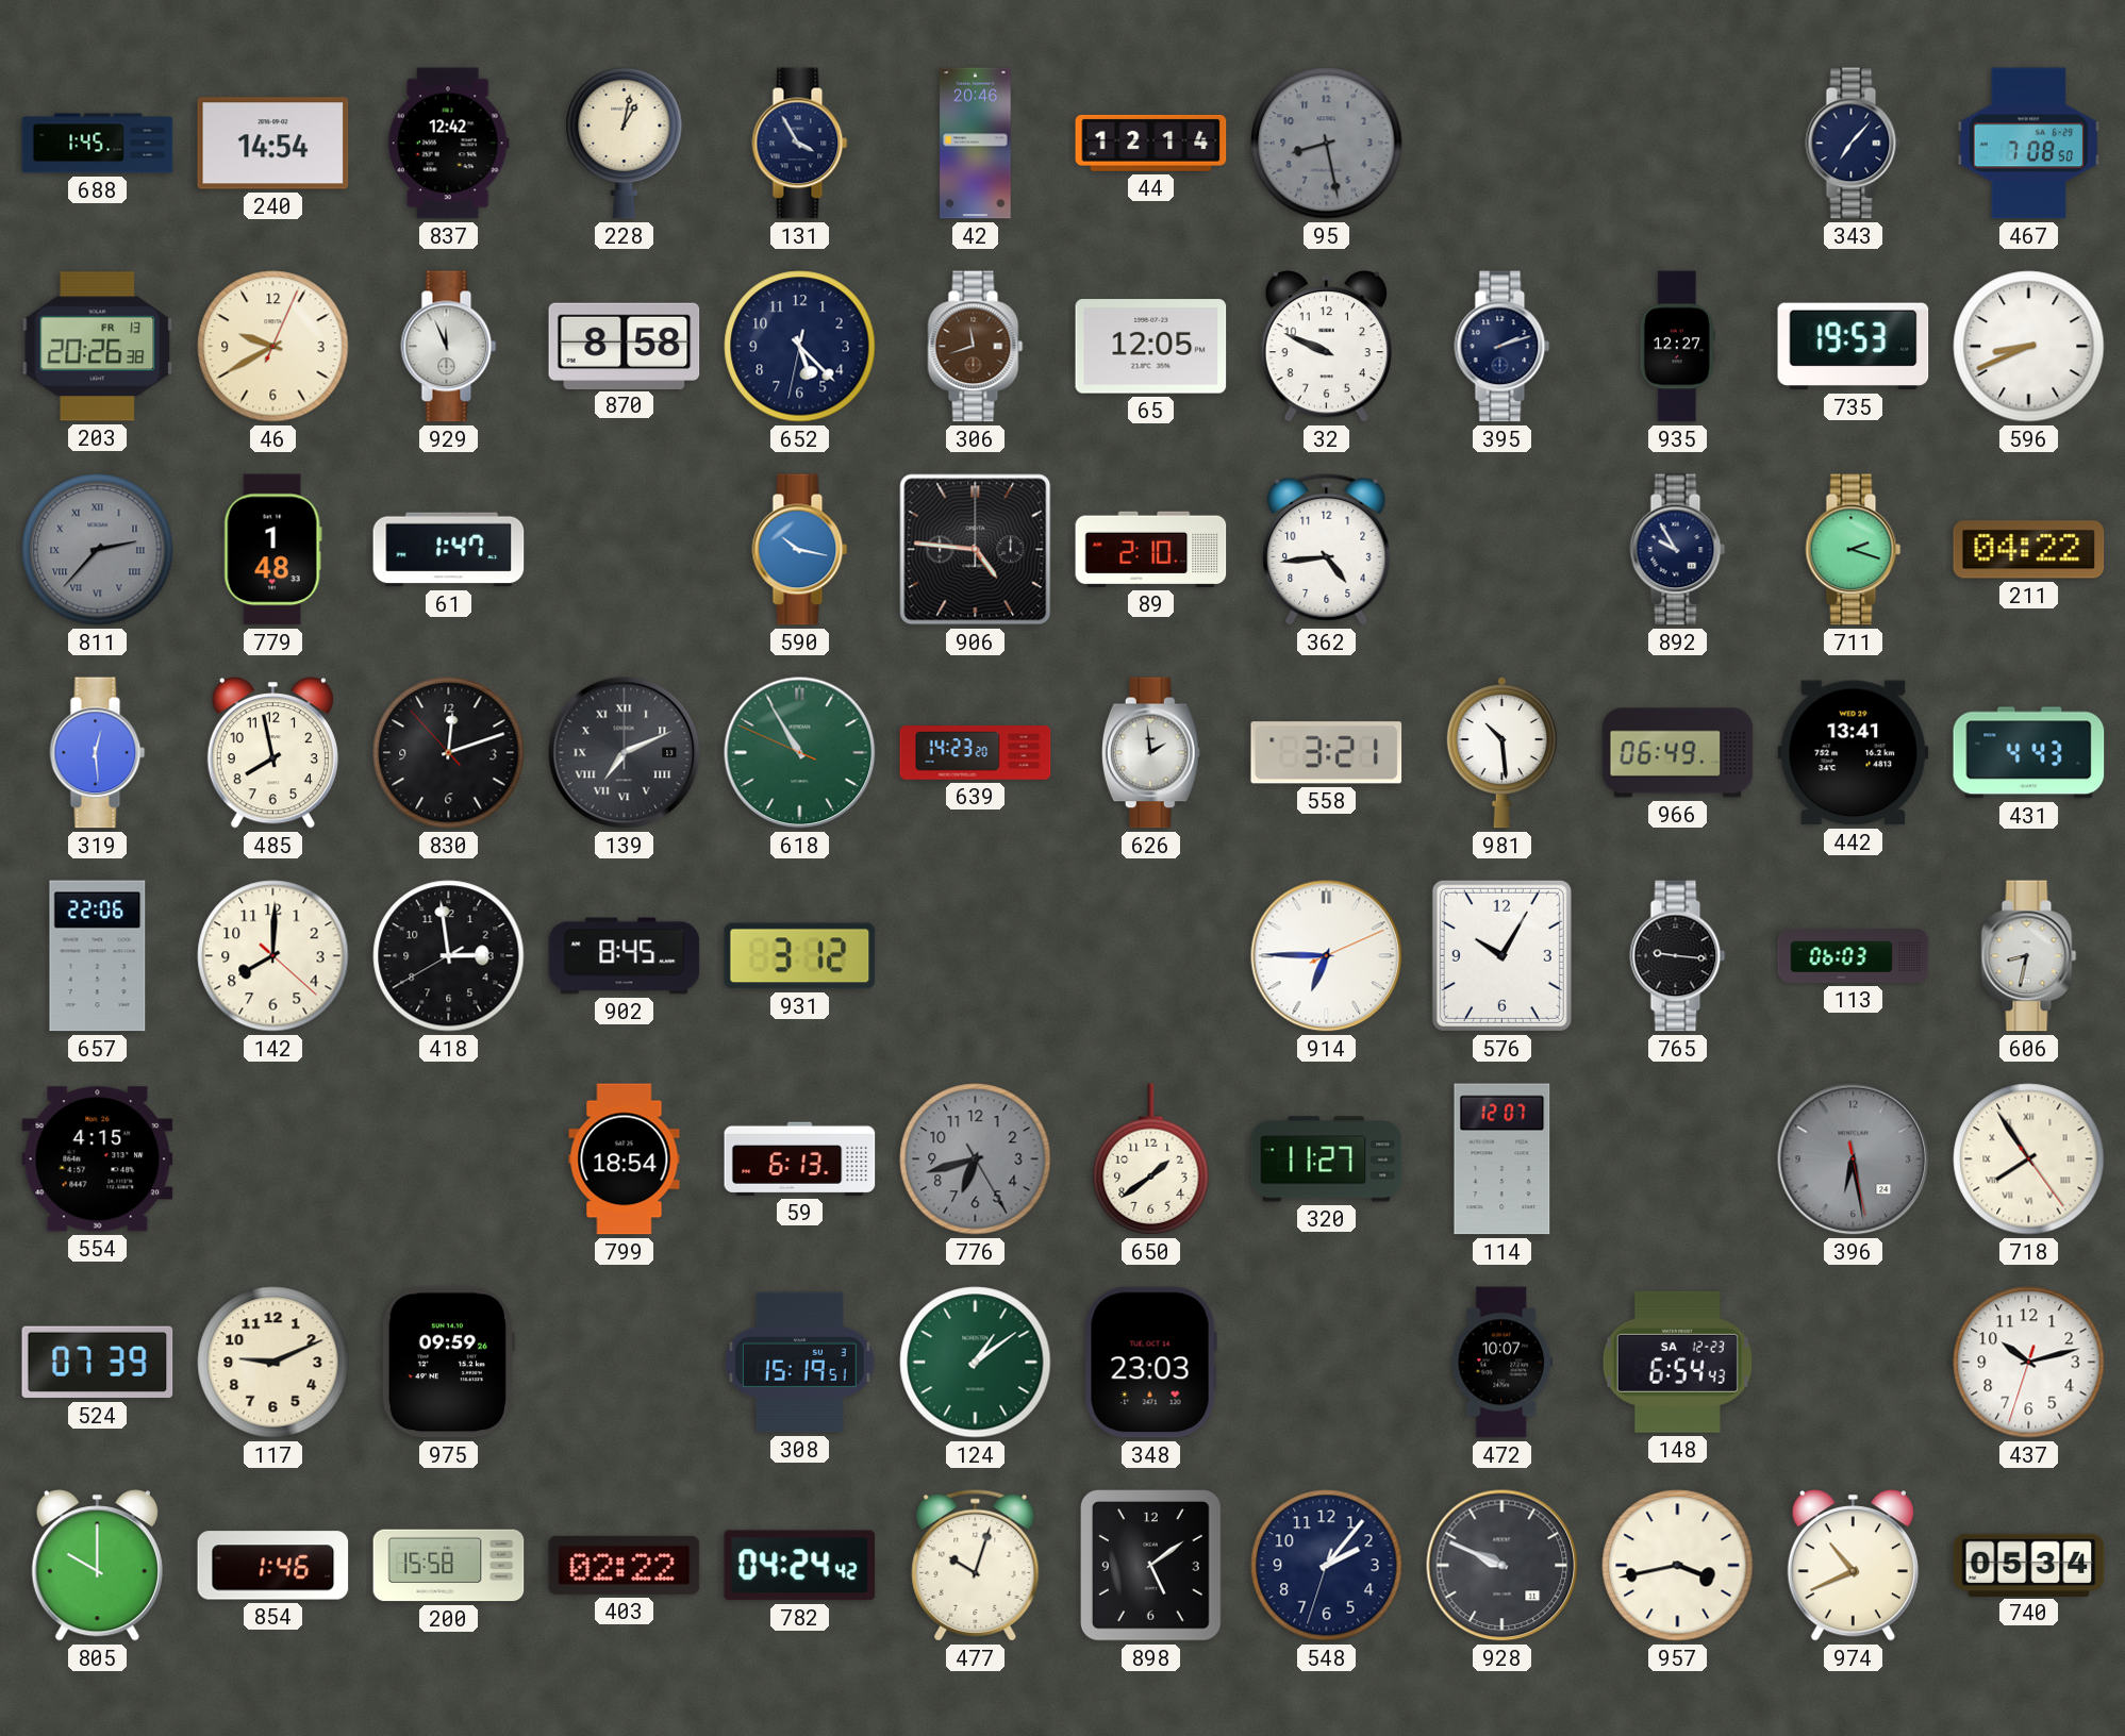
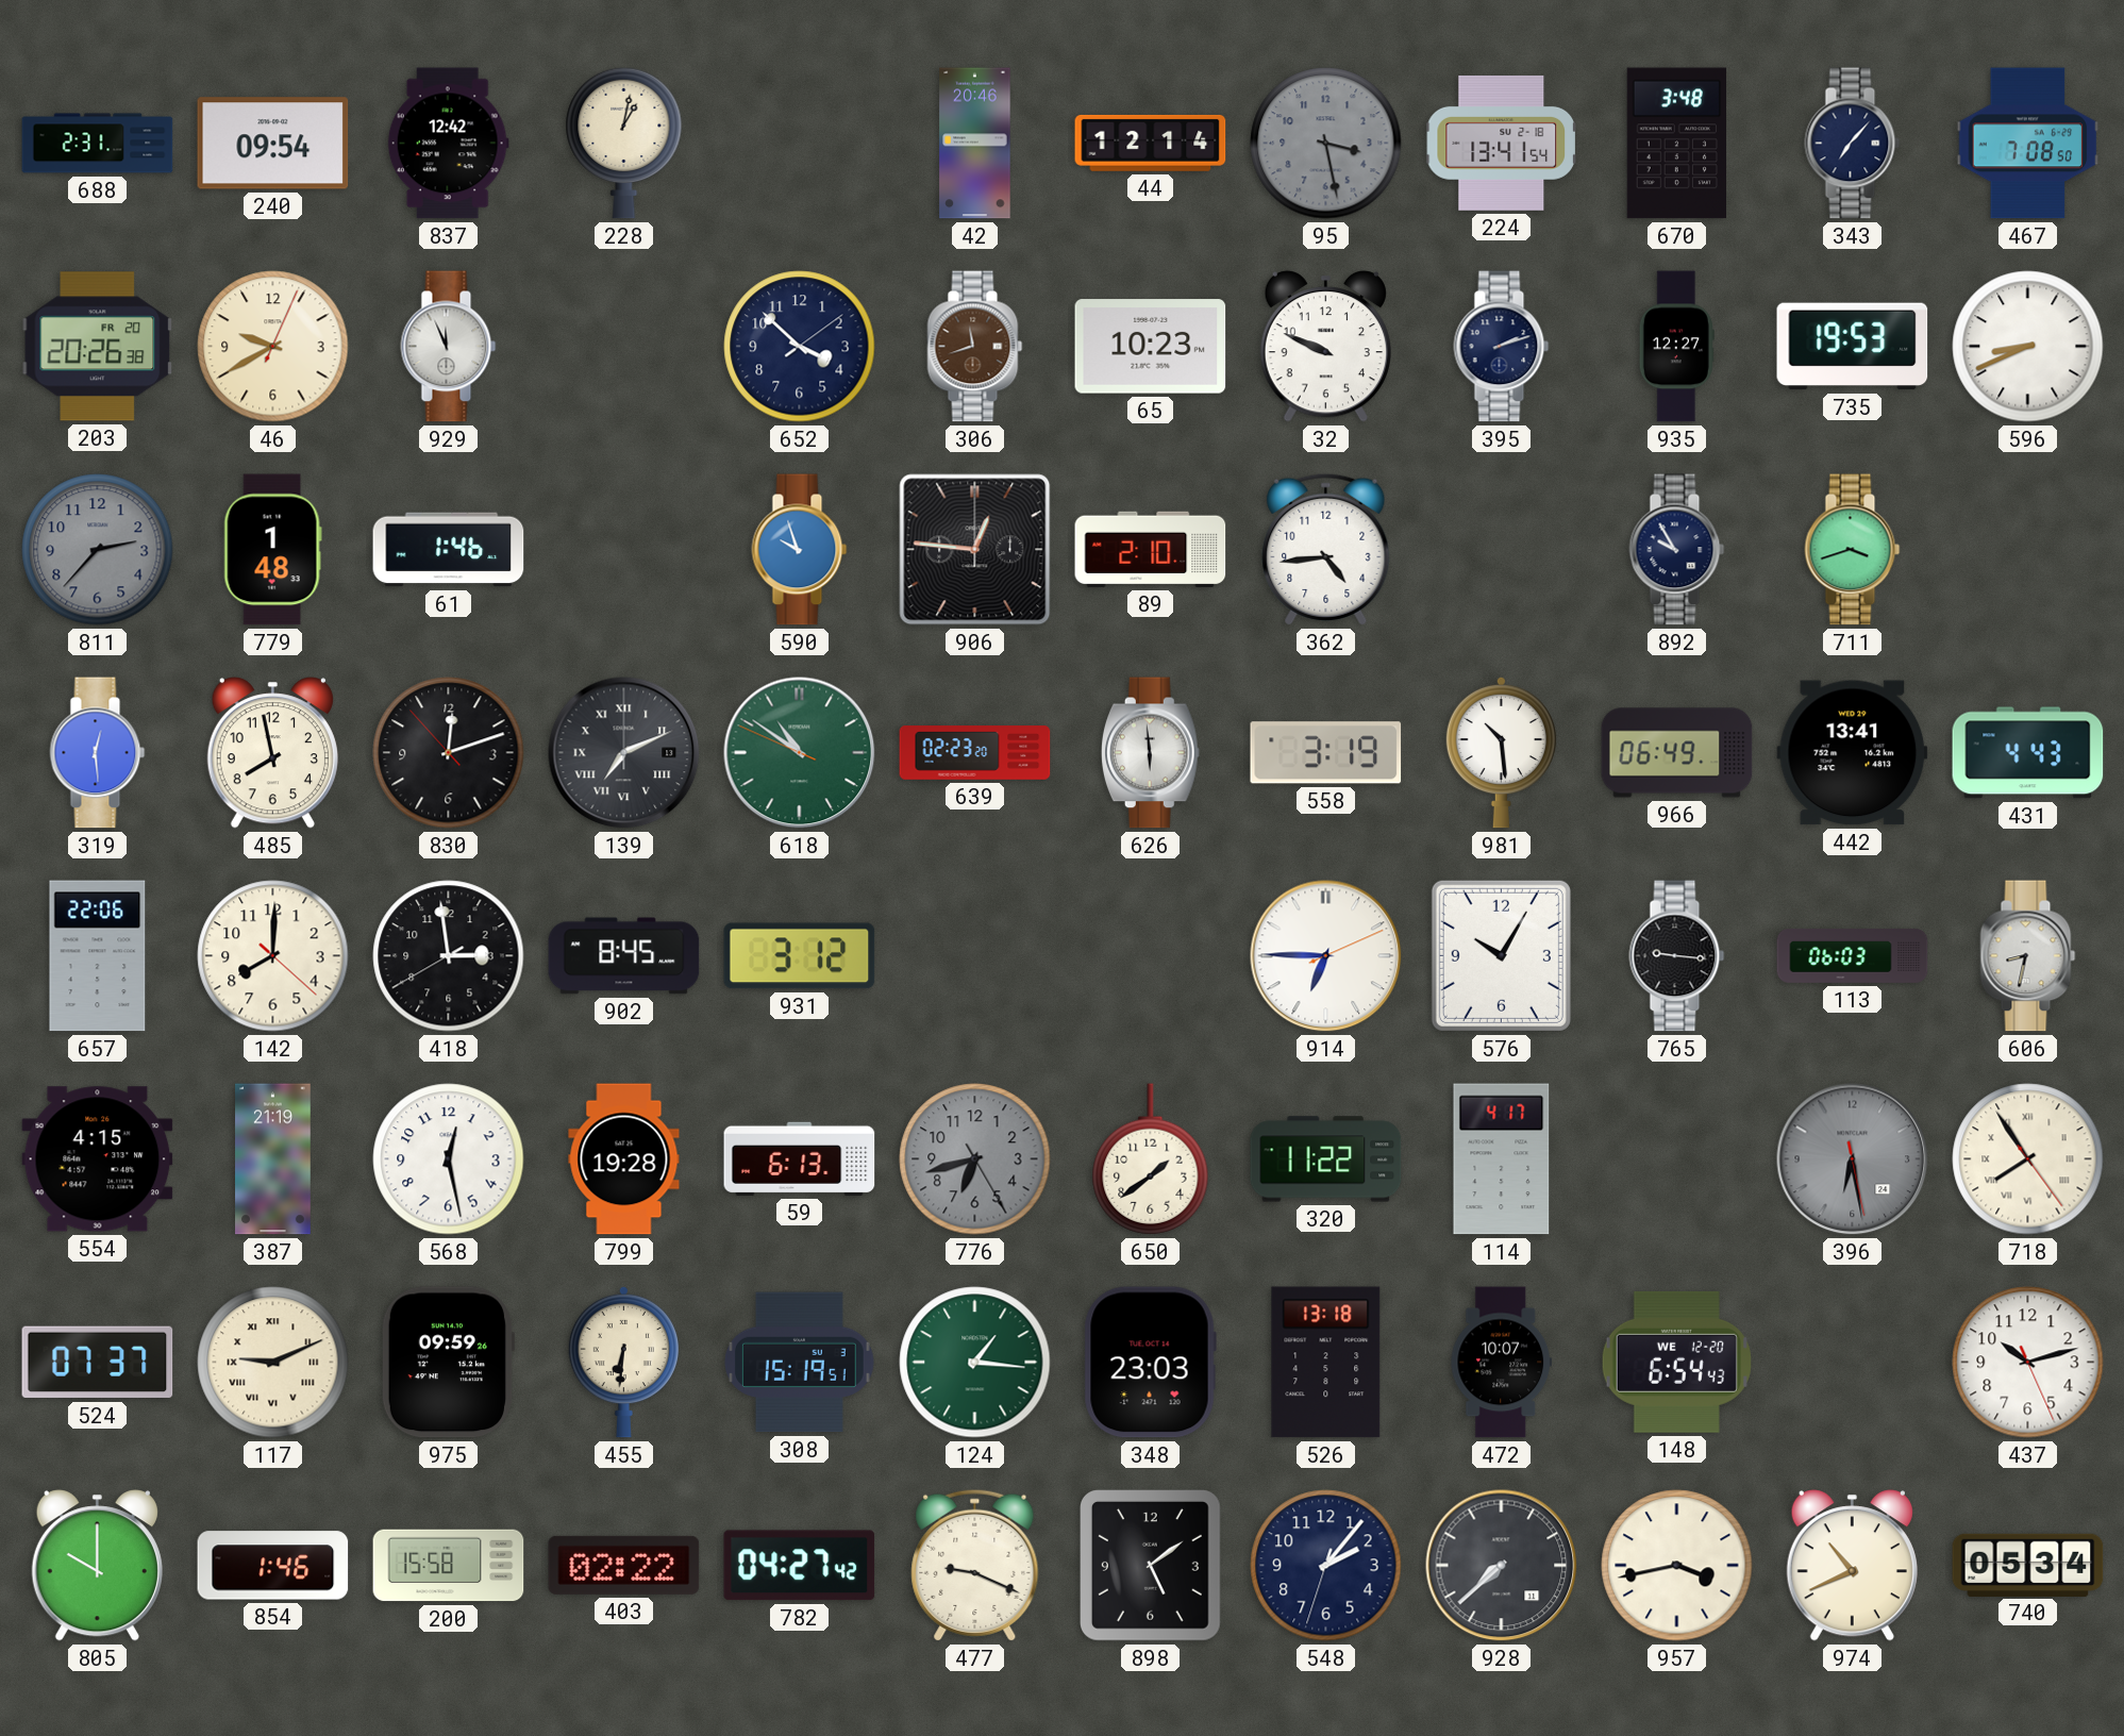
688: 1:45 -> 2:31 (98, 144)
240: 14:54 -> 09:54 (273, 144)
131: 3:55 -> none (800, 144)
95: 8:28 -> 3:28 (1326, 144)
224: none -> 13:41 (1501, 143)
670: none -> 3:48 (1676, 144)
203 date: FR 13 -> FR 20 (98, 347)
870: 8:58 -> none (625, 346)
652: 5:22 -> 3:52 (800, 347)
65: 12:05 -> 10:23 (1151, 347)
811 numerals: Roman -> Arabic (98, 550)
61: 1:47 -> 1:46 (449, 550)
590: 10:17 -> 9:57 (800, 550)
906: 4:46 -> 12:46 (975, 550)
711: 2:18 -> 3:42 (1853, 550)
211: 04:22 -> none (2029, 550)
618: 10:54 -> 10:50 (800, 753)
639: 14:23 -> 02:23 (975, 753)
626: 1:59 -> 5:59 (1150, 753)
558: 3:21 -> 3:19 (1326, 753)
387: none -> 21:19 (273, 1159)
568: none -> 12:28 (449, 1159)
799: 18:54 -> 19:28 (624, 1159)
320: 11:27 -> 11:22 (1326, 1159)
114: 12:07 -> 4:17 (1502, 1159)
524: 07:39 -> 07:37 (98, 1363)
117 numerals: Arabic -> Roman (273, 1363)
455: none -> 6:31 (623, 1362)
124: 1:09 -> 1:16 (975, 1363)
526: none -> 13:18 (1326, 1363)
148 date: SA 12-23 -> WE 12-20 (1676, 1362)
437: 10:12:33 -> 10:12:26 (2028, 1363)
782: 04:24 -> 04:27 (800, 1566)
477: 10:03 -> 9:19 (975, 1565)
928: 9:49 -> 7:38 (1502, 1566)
